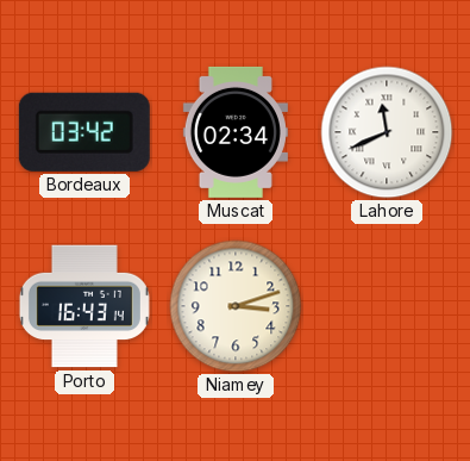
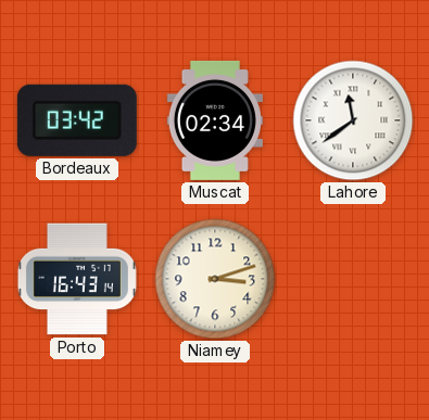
Lahore: 11:41 -> 11:39 (353, 120)
